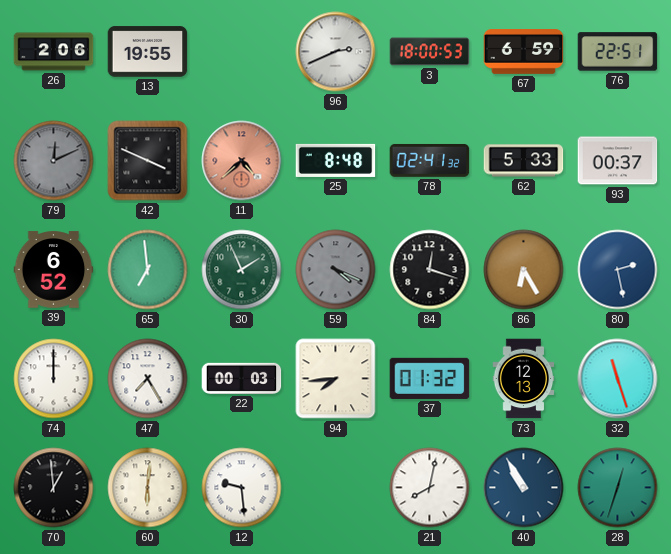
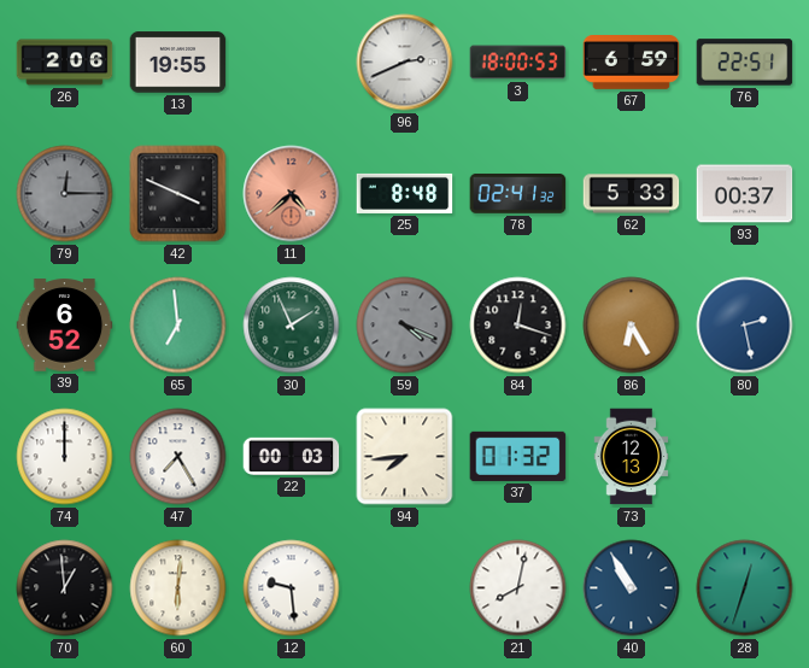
79: 12:11 -> 12:15 (65, 194)
32: 11:27 -> none (618, 379)
